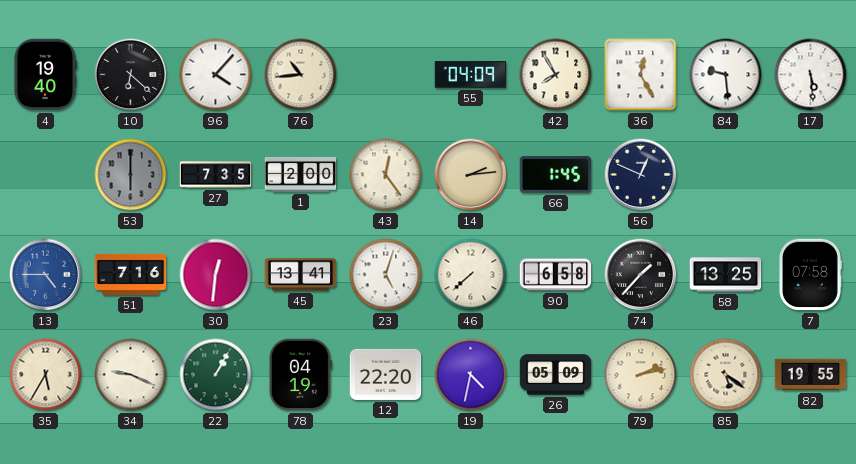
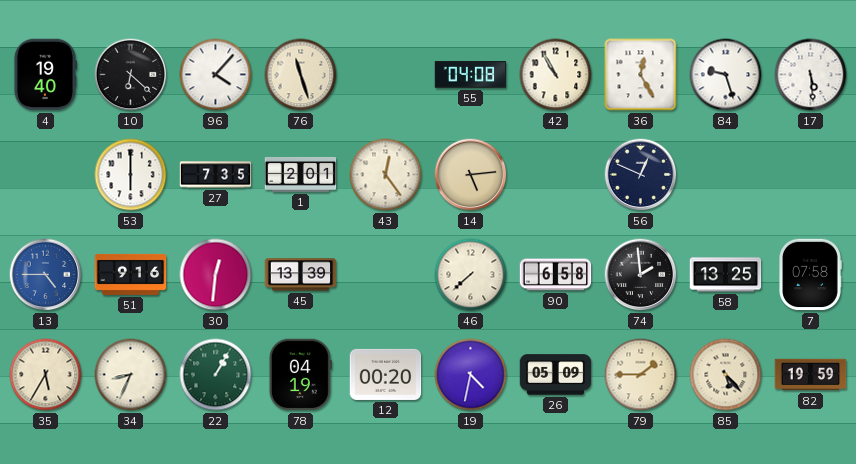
76: 10:44 -> 11:27 (301, 75)
55: 04:09 -> 04:08 (471, 75)
42: 7:55 -> 10:55 (556, 75)
84: 9:29 -> 9:27 (726, 75)
53 dial: grey -> white (131, 175)
1: 2:00 -> 2:01 (301, 174)
14: 2:14 -> 5:14 (471, 175)
66: 1:45 -> none (556, 175)
51: 7:16 -> 9:16 (131, 274)
45: 13:41 -> 13:39 (301, 275)
23: 5:03 -> none (386, 275)
74: 1:37 -> 1:59 (641, 275)
34: 9:19 -> 8:34 (131, 375)
12: 22:20 -> 00:20 (386, 374)
79: 2:13 -> 1:45 (641, 375)
85: 5:21 -> 5:23 (726, 375)
82: 19:55 -> 19:59 (811, 375)
